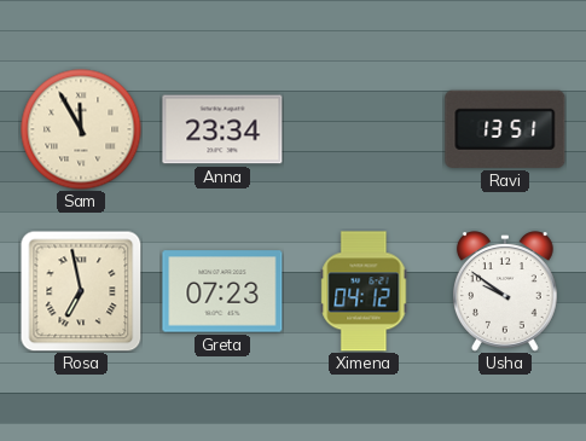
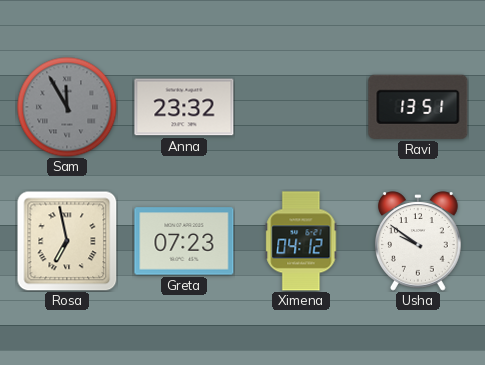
Sam dial: cream -> grey (67, 107)
Anna: 23:34 -> 23:32 (184, 107)
